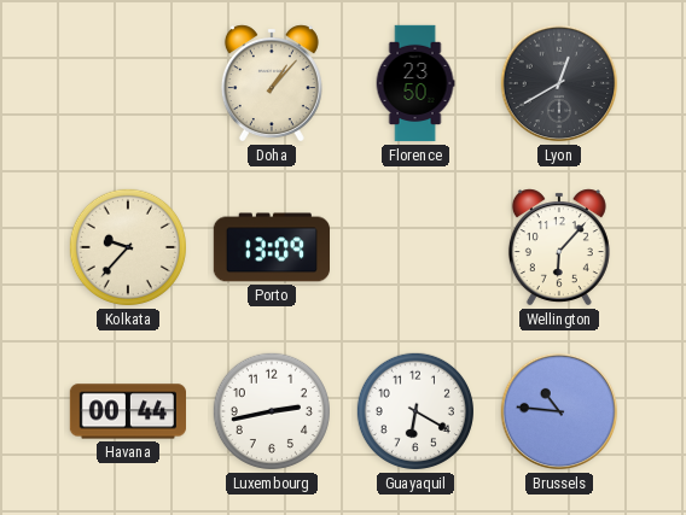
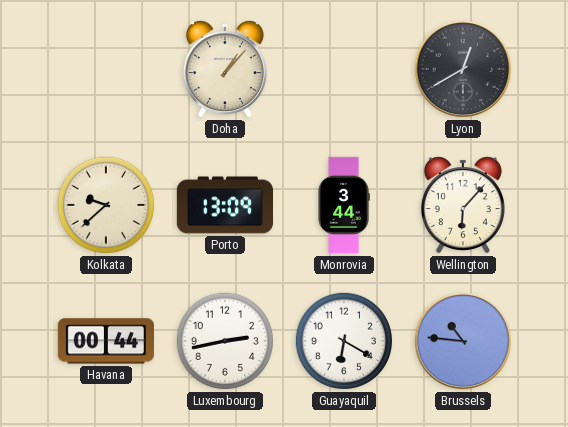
Florence: 23:50 -> none (415, 83)
Kolkata: 9:37 -> 9:38 (106, 205)
Monrovia: none -> 3:44 (344, 205)
